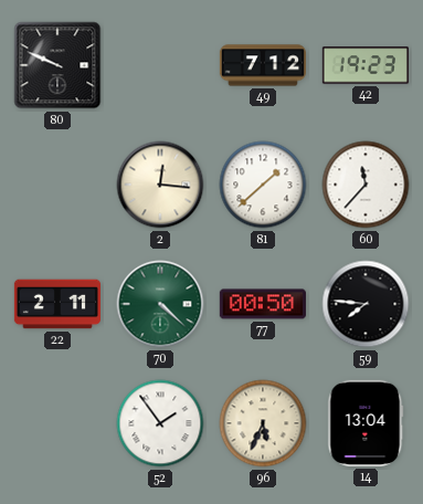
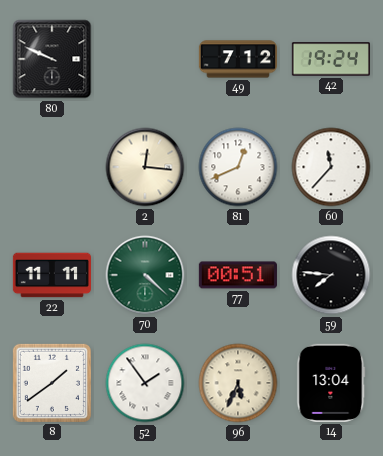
42: 19:23 -> 19:24 (331, 59)
81: 1:38 -> 12:41 (238, 167)
22: 2:11 -> 11:11 (51, 275)
77: 00:50 -> 00:51 (238, 275)
8: none -> 1:39 (52, 383)
